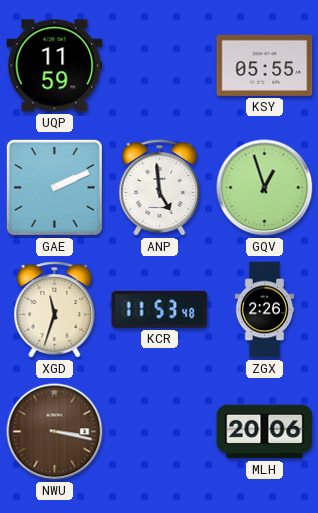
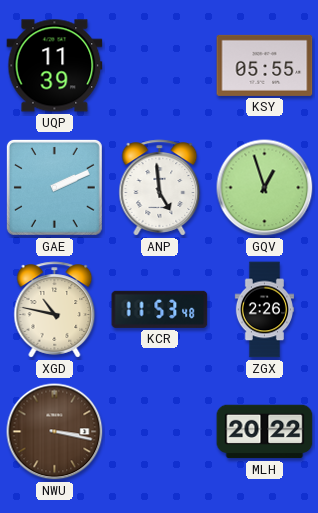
UQP: 11:59 -> 11:39 (55, 66)
XGD: 11:33 -> 10:47 (55, 310)
MLH: 20:06 -> 20:22 (265, 432)
